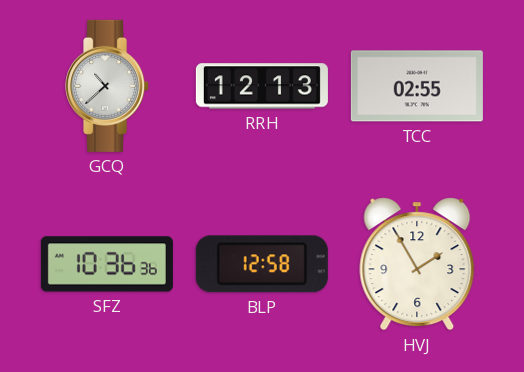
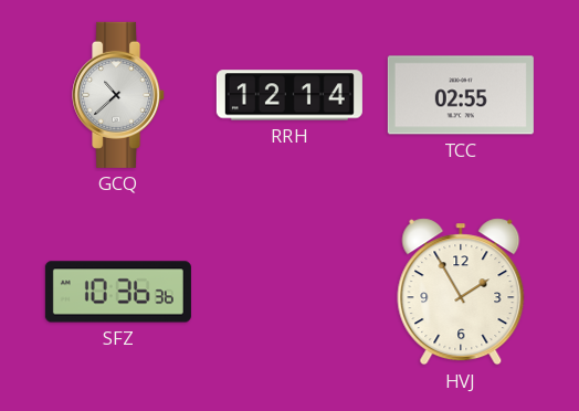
RRH: 12:13 -> 12:14 (289, 95)
BLP: 12:58 -> none (262, 264)
